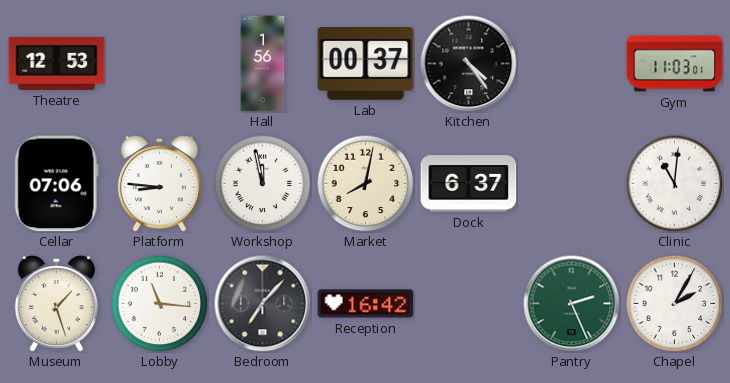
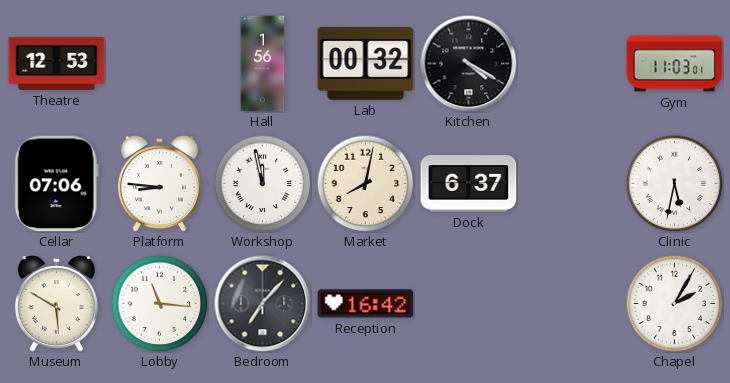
Lab: 00:37 -> 00:32 (366, 64)
Kitchen: 4:24 -> 4:20 (469, 64)
Clinic: 11:01 -> 5:32 (674, 183)
Museum: 1:27 -> 5:50 (56, 304)
Pantry: 2:26 -> none (572, 304)
